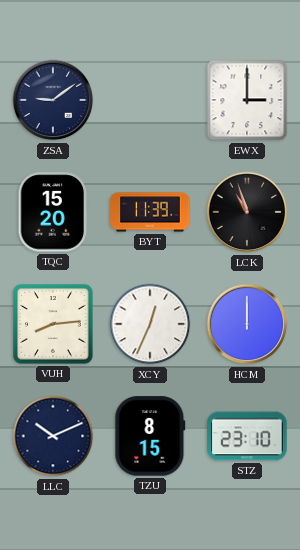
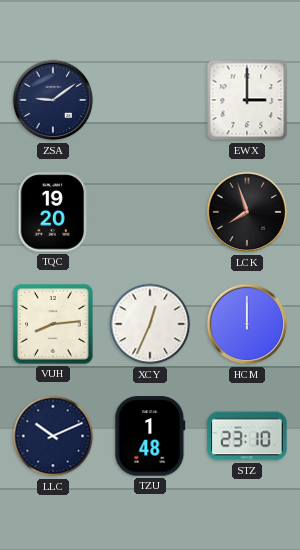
TQC: 15:20 -> 19:20 (53, 212)
BYT: 11:39 -> none (150, 212)
LCK: 10:57 -> 7:57 (247, 212)
TZU: 8:15 -> 1:48 (150, 436)
